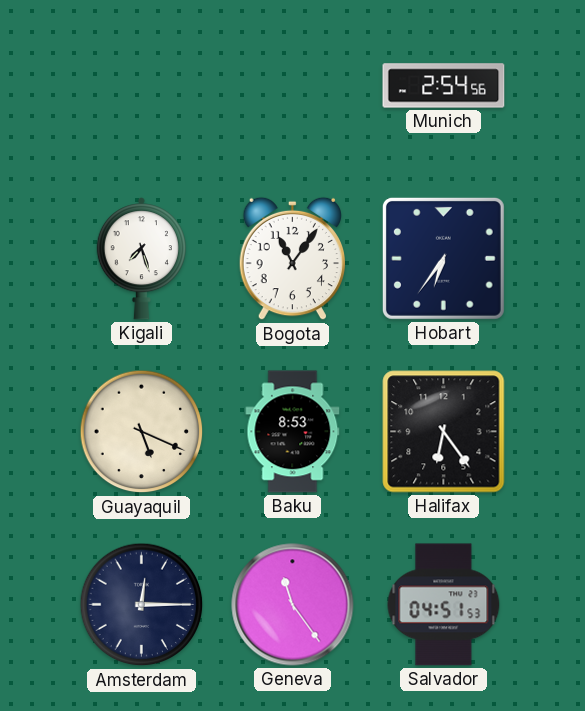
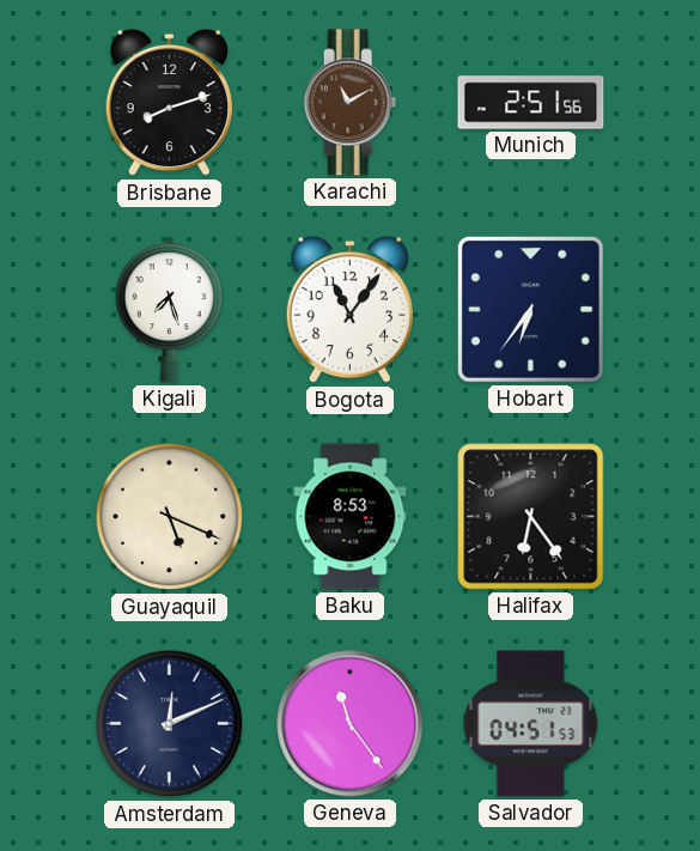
Brisbane: none -> 8:12 (169, 103)
Karachi: none -> 11:10 (351, 103)
Munich: 2:54 -> 2:51 (531, 103)
Amsterdam: 12:15 -> 12:11 (170, 724)
